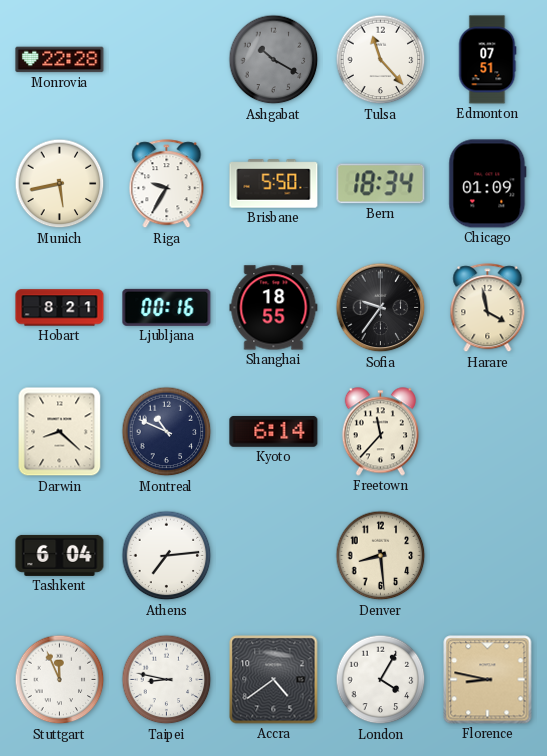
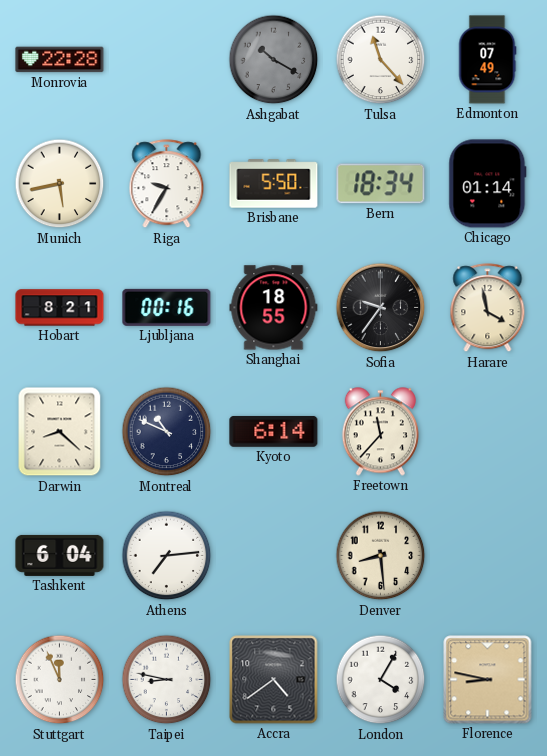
Edmonton: 07:51 -> 07:49 (487, 60)
Chicago: 01:09 -> 01:14 (488, 184)
